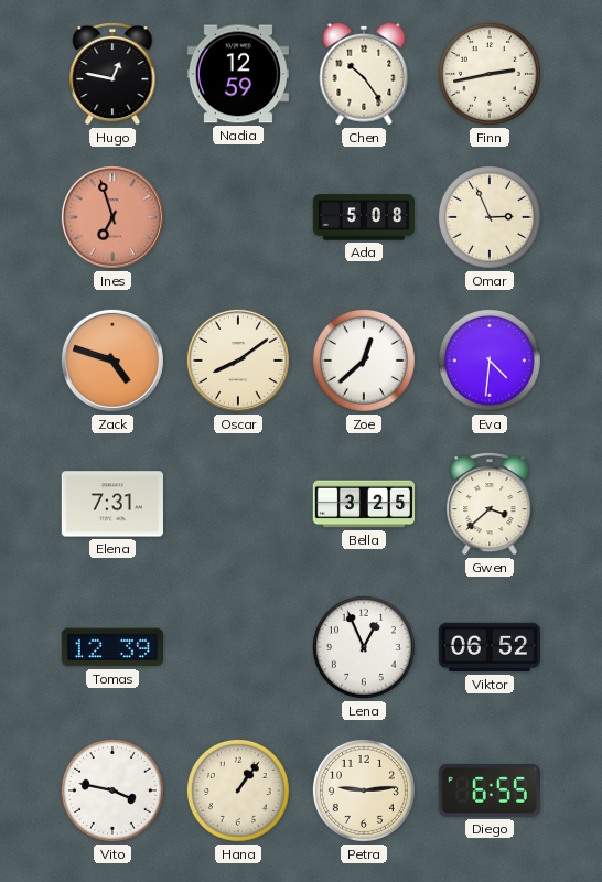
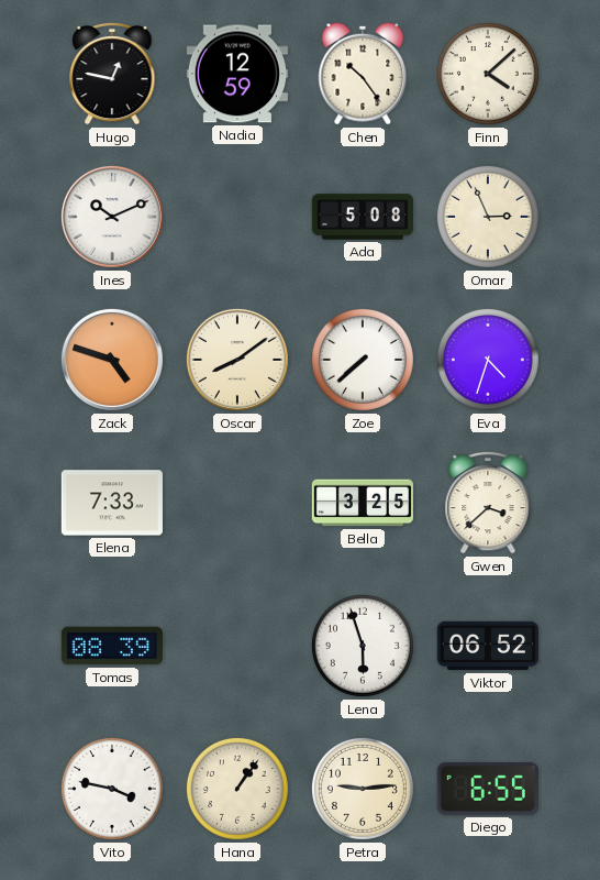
Finn: 2:43 -> 4:08 (488, 74)
Ines: 6:57 -> 10:11 (112, 217)
Ines dial: salmon -> white (112, 217)
Zoe: 12:38 -> 7:38 (363, 360)
Eva: 4:31 -> 4:33 (488, 360)
Elena: 7:31 -> 7:33 (111, 503)
Tomas: 12:39 -> 08:39 (111, 646)
Lena: 12:56 -> 5:57 (363, 646)
